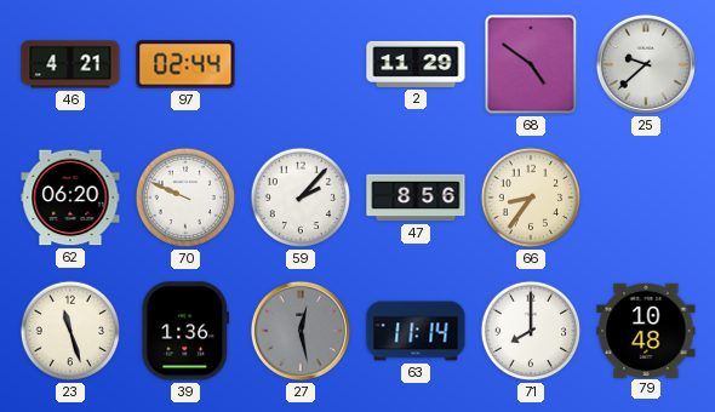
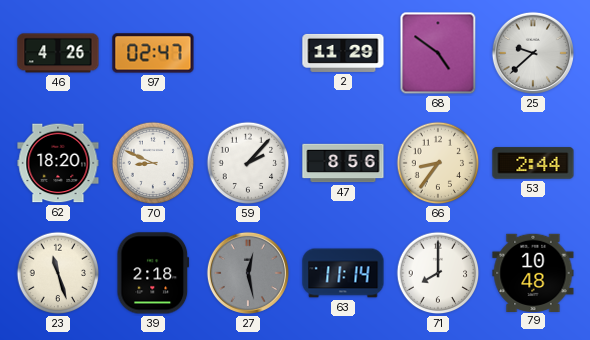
46: 4:21 -> 4:26 (58, 53)
97: 02:44 -> 02:47 (153, 53)
62: 06:20 -> 18:20 (58, 163)
70: 9:49 -> 8:49 (153, 163)
53: none -> 2:44 (533, 163)
39: 1:36 -> 2:18 (153, 273)
